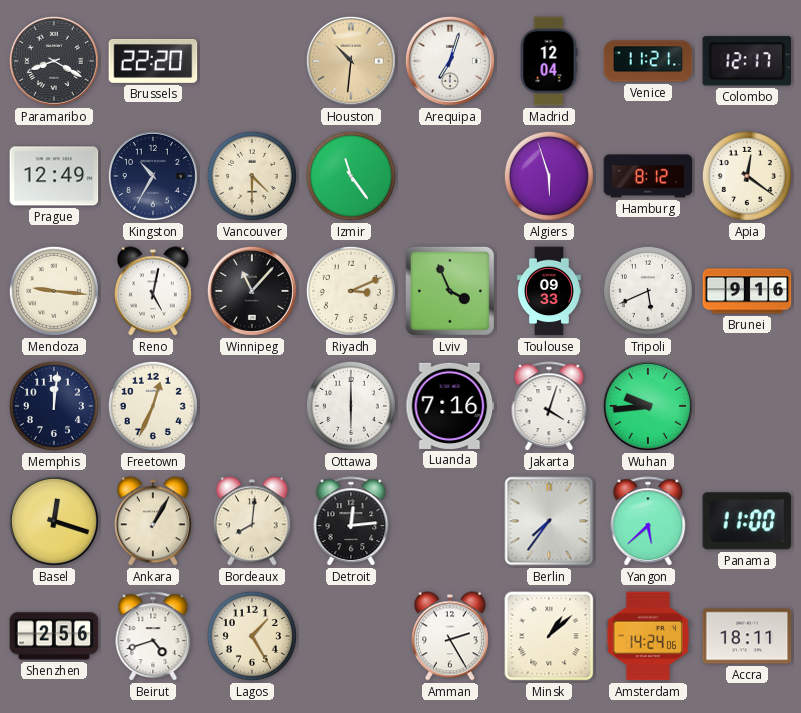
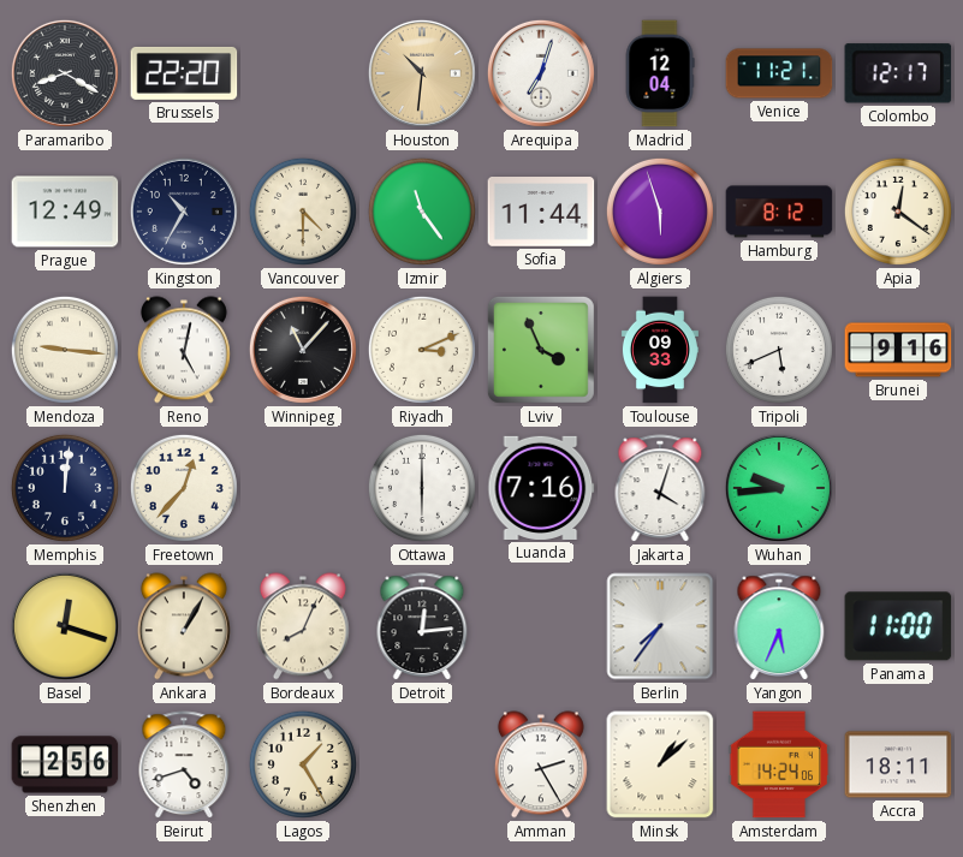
Sofia: none -> 11:44 (541, 213)
Freetown: 12:34 -> 12:37 (184, 488)
Bordeaux: 8:01 -> 8:04 (303, 626)
Yangon: 5:38 -> 5:34 (779, 627)
